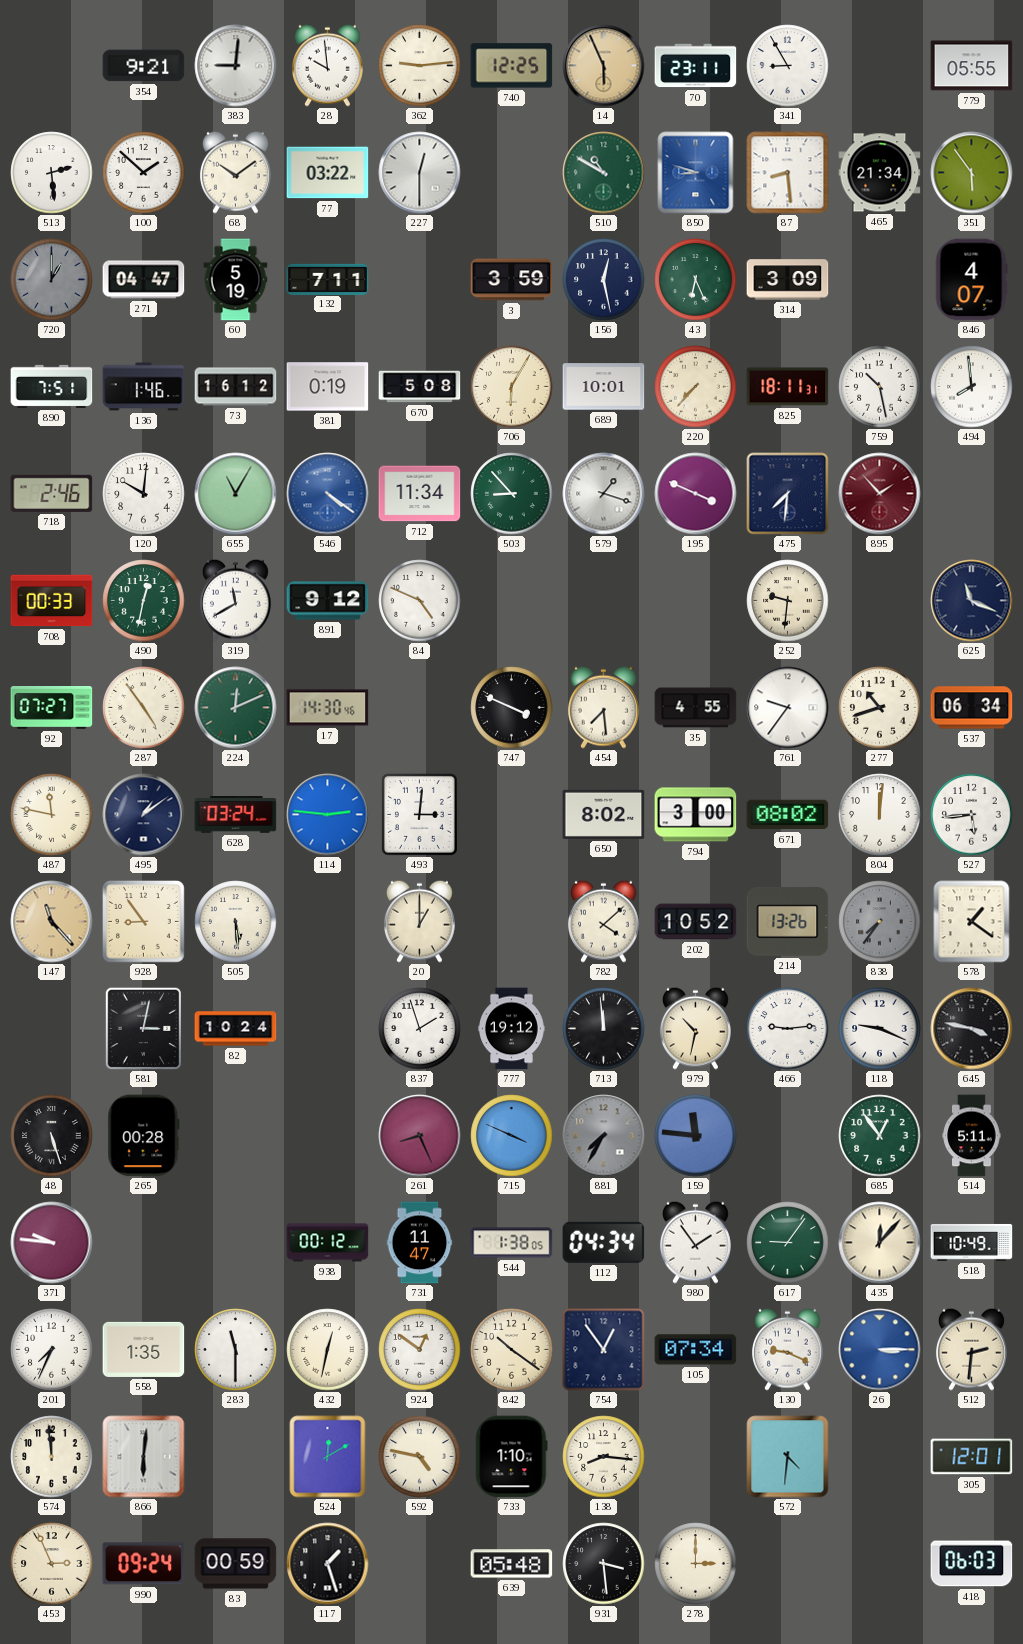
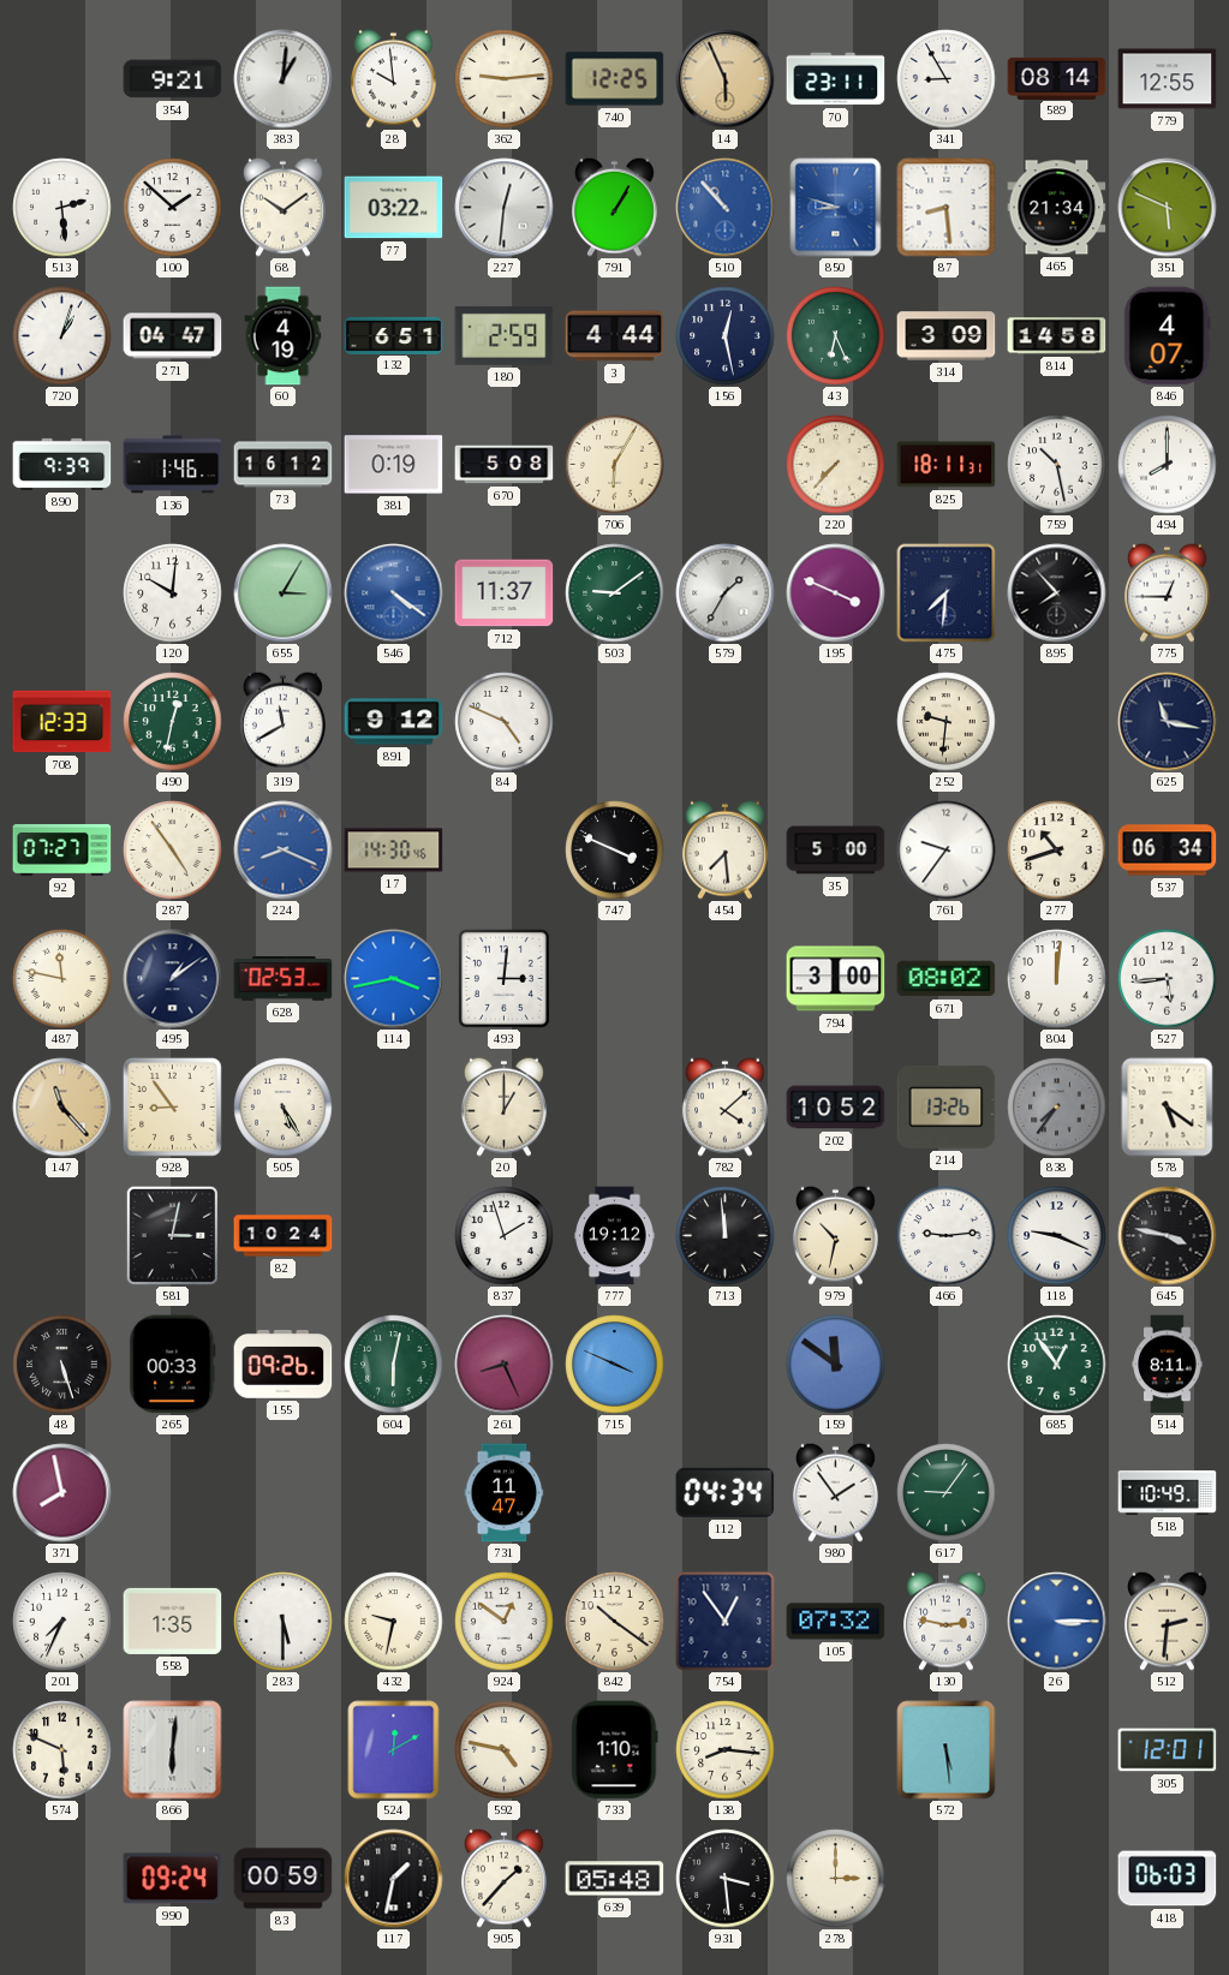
383: 9:01 -> 1:01 (284, 79)
589: none -> 08:14 (1057, 78)
779: 05:55 -> 12:55 (1168, 79)
227: 12:30 -> 12:31 (505, 208)
791: none -> 1:05 (615, 207)
510: 10:50 -> 10:53 (726, 208)
510 dial: green -> blue (726, 208)
351: 5:54 -> 5:49 (1168, 208)
720: 1:00 -> 1:03 (62, 336)
720 dial: grey -> white (62, 336)
60: 5:19 -> 4:19 (284, 336)
132: 7:11 -> 6:51 (394, 335)
180: none -> 2:59 (505, 335)
3: 3:59 -> 4:44 (615, 336)
814: none -> 14:58 (1057, 336)
890: 7:51 -> 9:39 (62, 464)
689: 10:01 -> none (604, 387)
494: 7:59 -> 8:00 (1168, 465)
718: 2:46 -> none (52, 493)
655: 11:05 -> 3:05 (284, 593)
712: 11:34 -> 11:37 (505, 593)
503: 8:53 -> 9:09 (615, 593)
579: 1:18 -> 1:35 (726, 593)
895: 1:53 -> 7:53 (1057, 593)
895 dial: burgundy -> black (1057, 593)
775: none -> 12:45 (1168, 592)
708: 00:33 -> 12:33 (62, 722)
625: 11:19 -> 11:17 (1168, 722)
224: 12:11 -> 8:19 (284, 851)
224 dial: green -> blue (284, 851)
35: 4:55 -> 5:00 (836, 851)
628: 03:24 -> 02:53 (284, 979)
114: 2:46 -> 3:43 (394, 979)
650: 8:02 -> none (604, 814)
505: 5:29 -> 5:25 (284, 1108)
578: 1:21 -> 5:21 (1168, 1108)
265: 00:28 -> 00:33 (173, 1365)
155: none -> 09:26 (284, 1365)
604: none -> 6:02 (394, 1365)
881: 7:35 -> none (604, 1136)
159: 11:46 -> 11:51 (836, 1365)
514: 5:11 -> 8:11 (1168, 1365)
371: 9:46 -> 7:58 (62, 1493)
938: 00:12 -> none (328, 1243)
544: 1:38 -> none (512, 1243)
435: 12:07 -> none (880, 1243)
283: 11:30 -> 5:30 (284, 1622)
432: 12:32 -> 9:32 (394, 1622)
105: 07:34 -> 07:32 (836, 1622)
130: 9:19 -> 2:47 (947, 1621)
574: 11:59 -> 5:49 (62, 1750)
572: 4:31 -> 5:29 (947, 1750)
453: 2:56 -> none (52, 1564)
117: 1:27 -> 1:32 (394, 1879)
905: none -> 1:37 (505, 1878)
